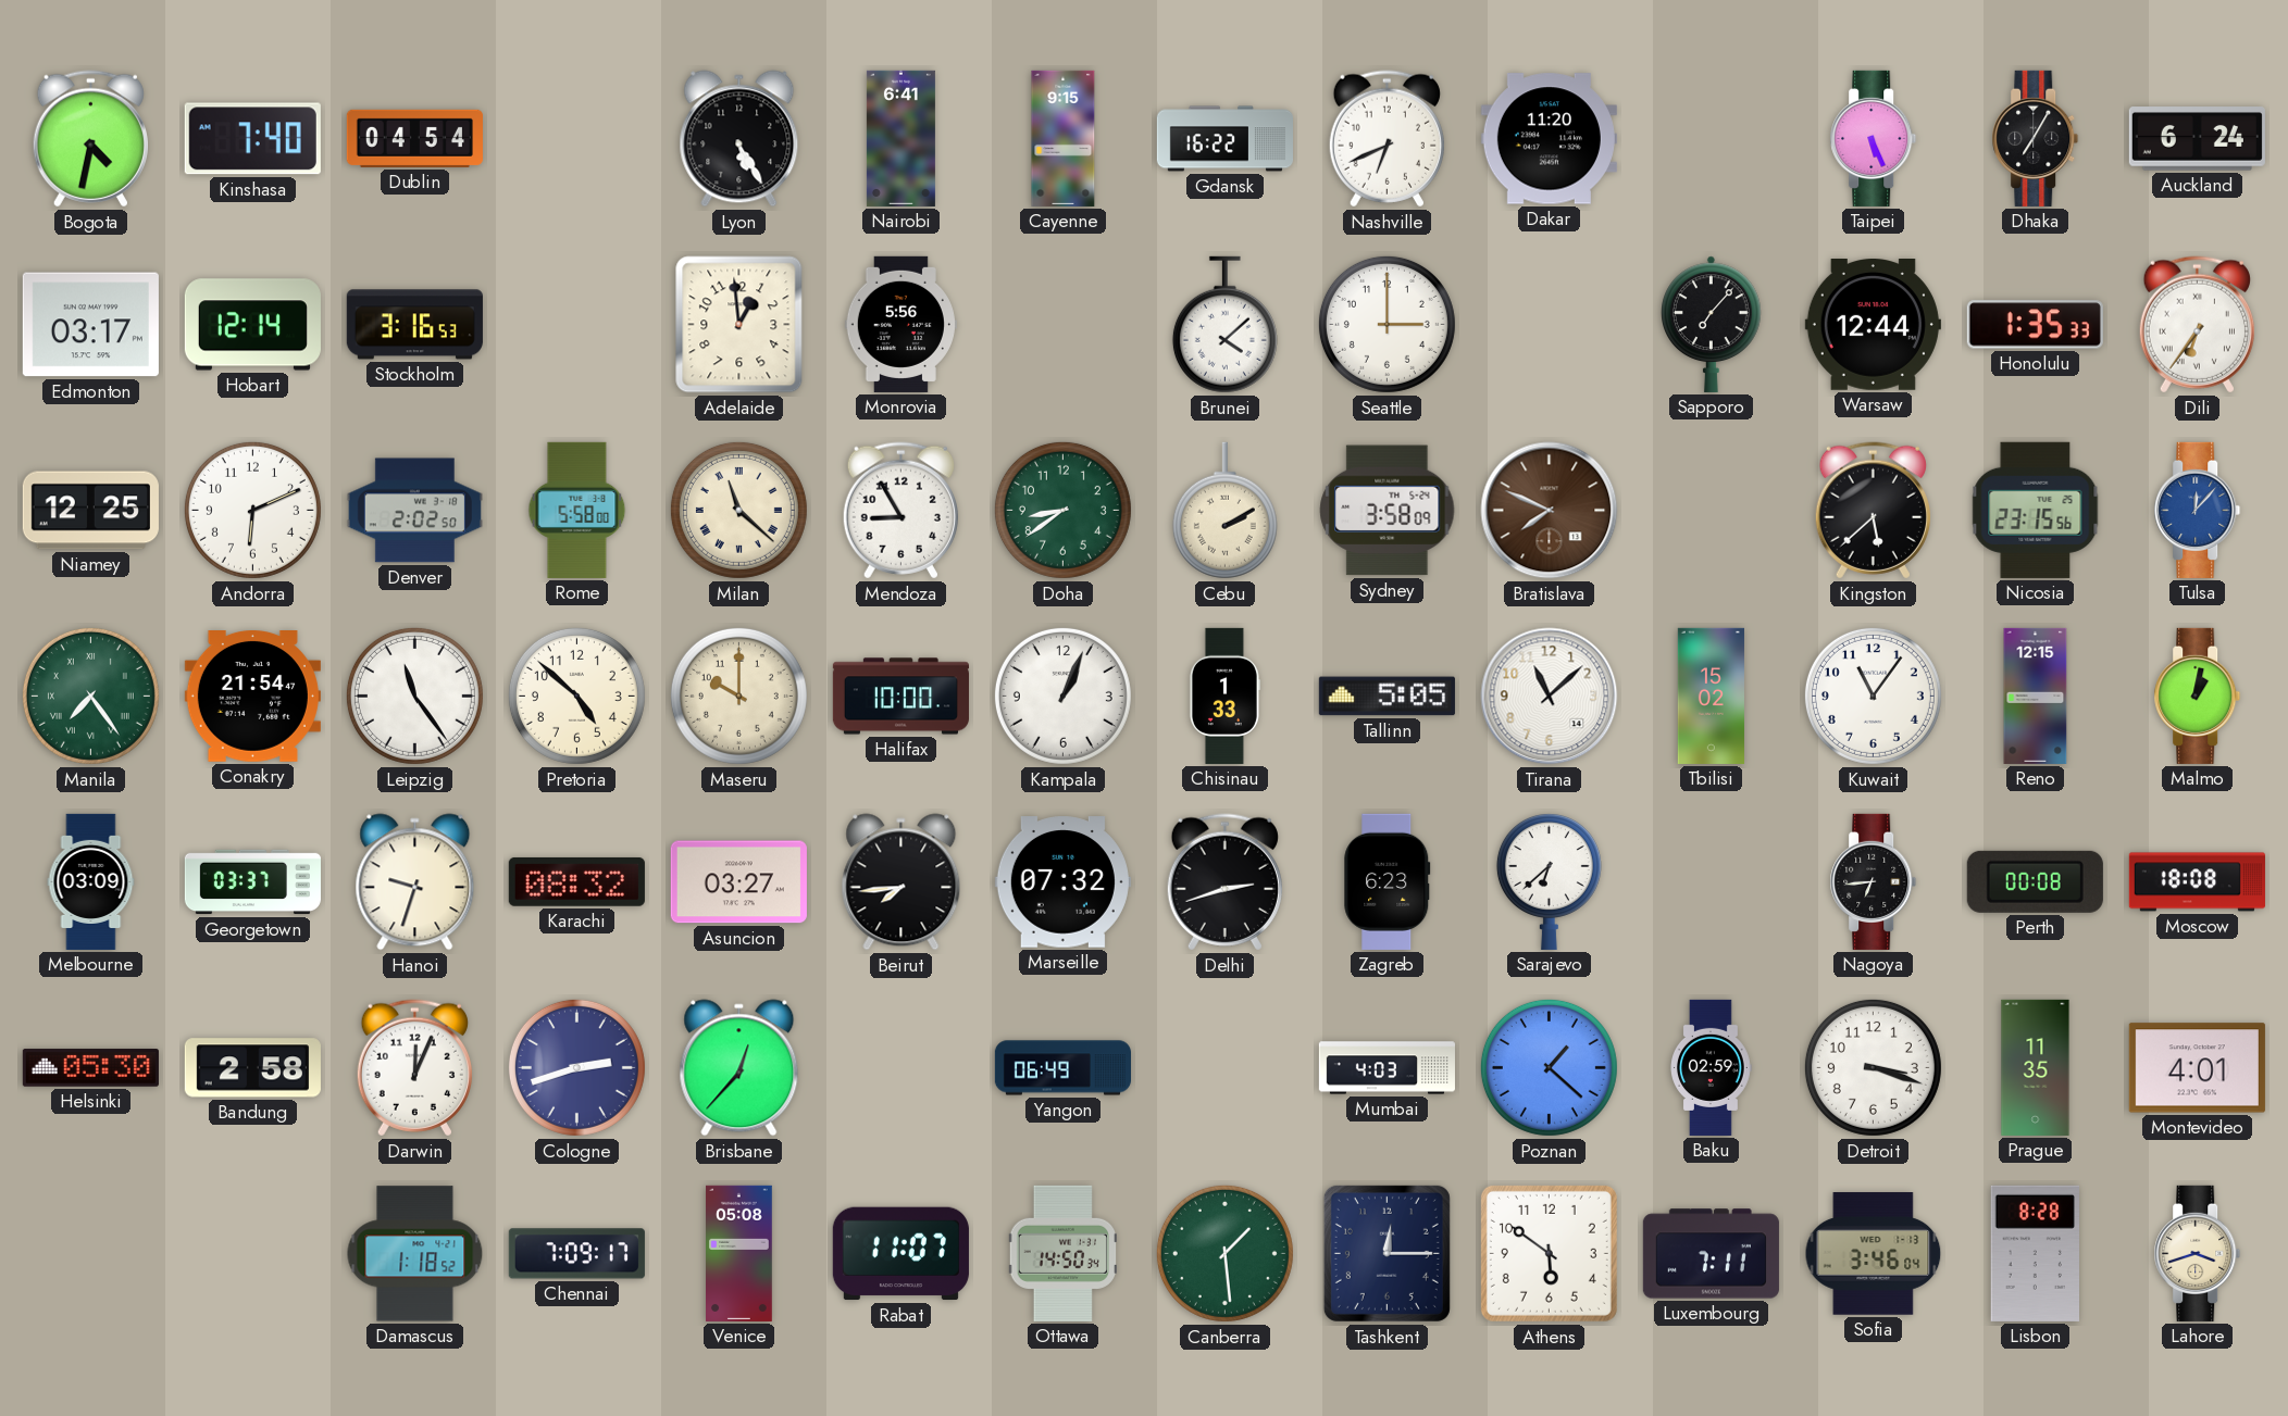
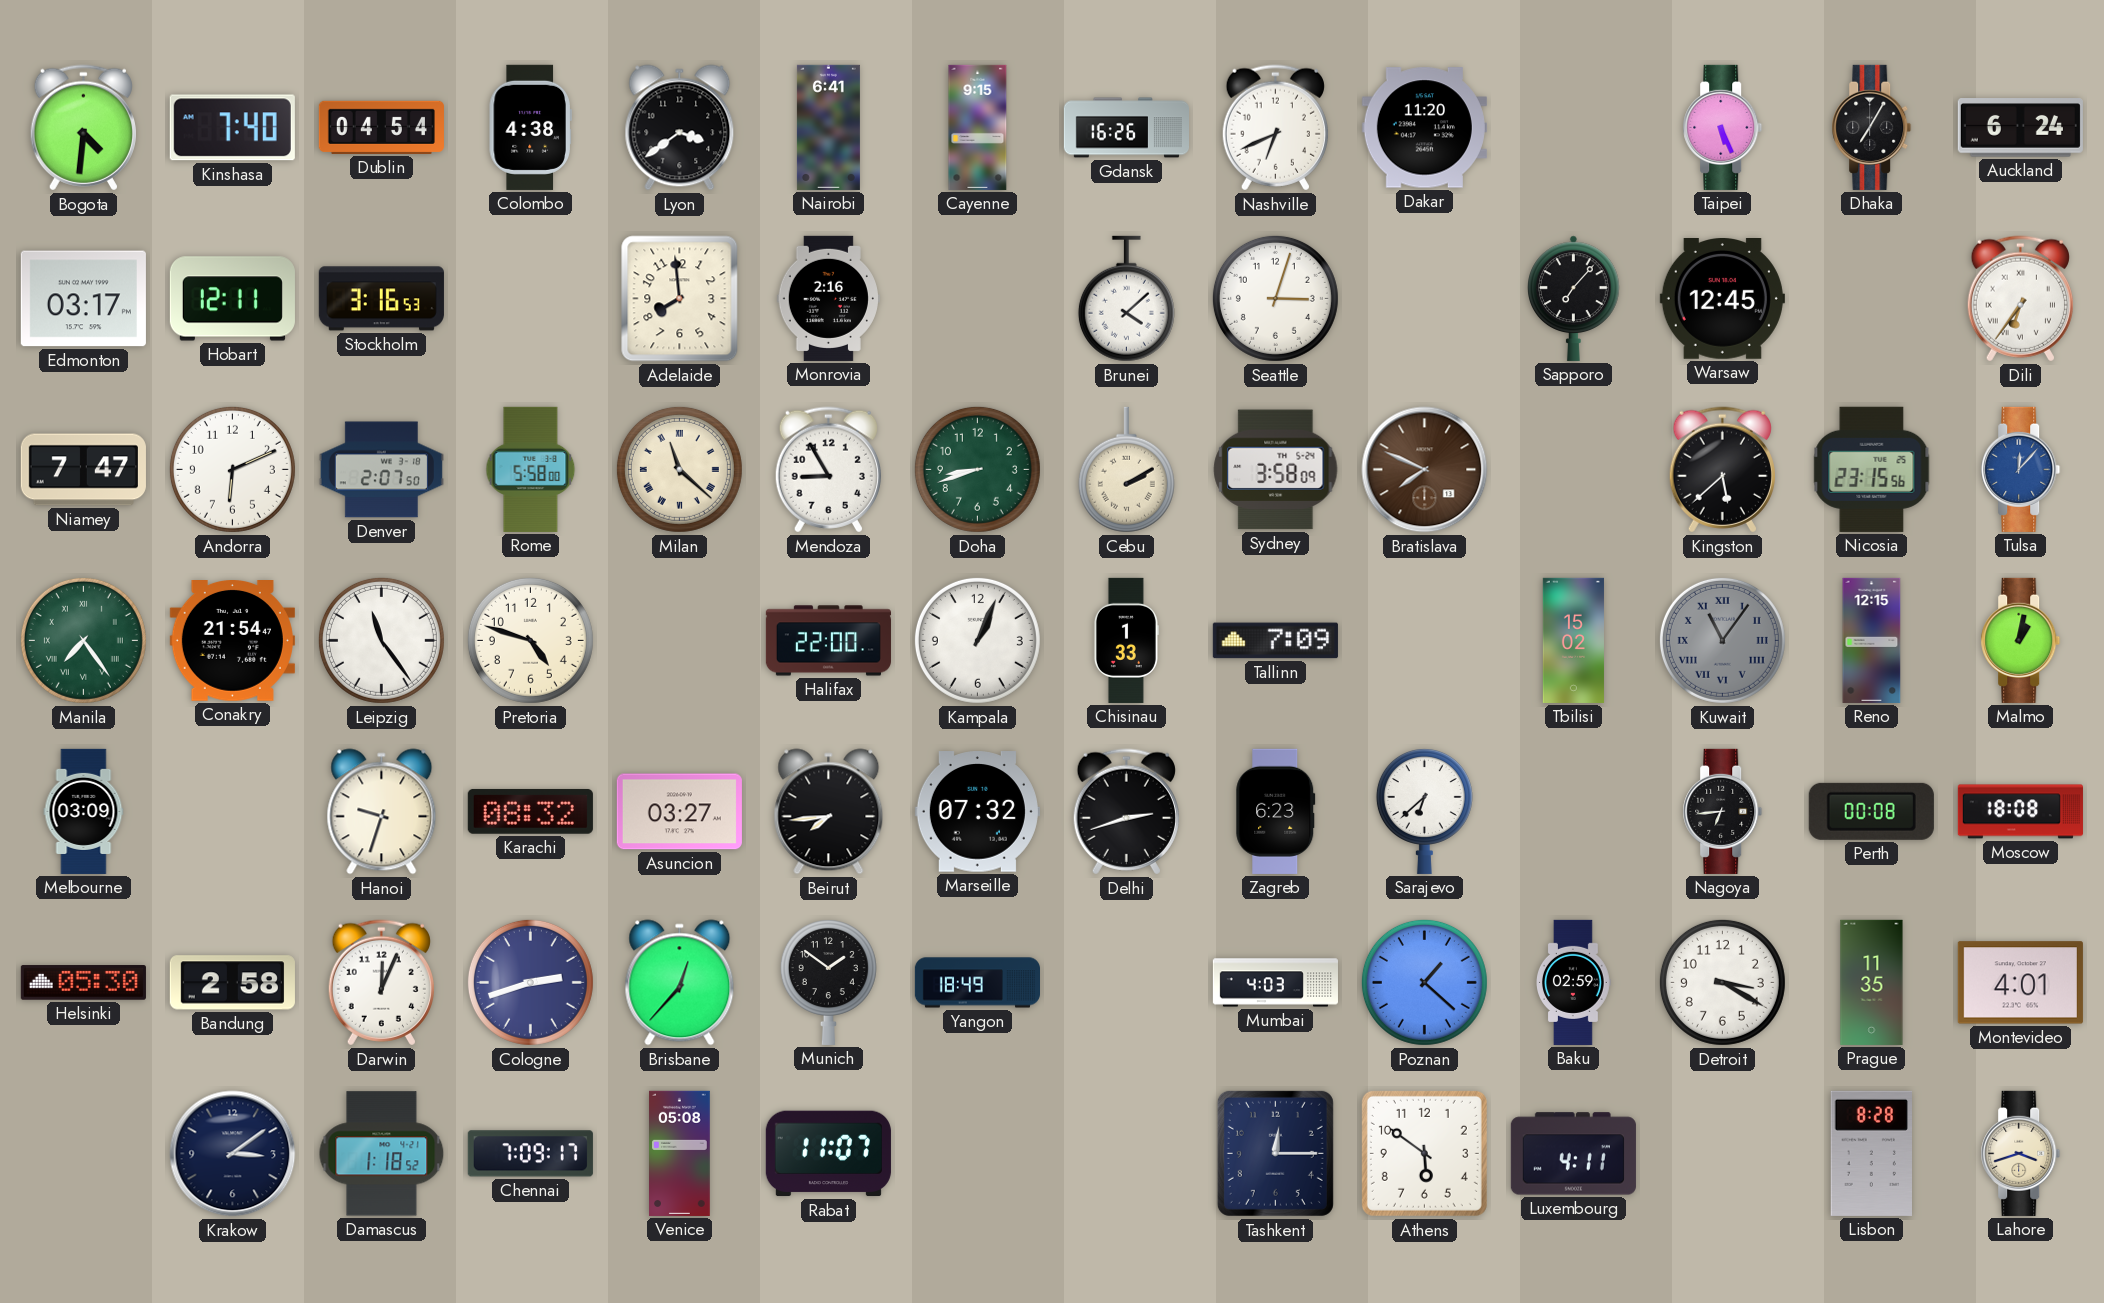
Bogota: 4:32 -> 4:31 (83, 128)
Colombo: none -> 4:38 (530, 127)
Lyon: 5:25 -> 3:39 (680, 128)
Gdansk: 16:22 -> 16:26 (1126, 128)
Hobart: 12:14 -> 12:11 (232, 299)
Adelaide: 12:59 -> 7:59 (680, 299)
Monrovia: 5:56 -> 2:16 (828, 298)
Seattle: 3:00 -> 3:03 (1275, 298)
Warsaw: 12:44 -> 12:45 (1722, 299)
Honolulu: 1:35 -> none (2035, 325)
Niamey: 12:25 -> 7:47 (83, 470)
Denver: 2:02 -> 2:07 (381, 470)
Doha: 8:39 -> 8:42 (977, 469)
Pretoria: 4:52 -> 4:48 (530, 640)
Maseru: 10:00 -> none (738, 696)
Halifax: 10:00 -> 22:00 (828, 641)
Tallinn: 5:05 -> 7:09 (1275, 641)
Tirana: 11:08 -> none (1550, 697)
Kuwait dial: white -> grey (1722, 640)
Kuwait numerals: Arabic -> Roman (1722, 640)
Georgetown: 03:37 -> none (252, 882)
Munich: none -> 1:51 (828, 983)
Yangon: 06:49 -> 18:49 (977, 983)
Detroit: 3:18 -> 3:20 (1722, 982)
Krakow: none -> 3:09 (233, 1154)
Ottawa: 14:50 -> none (1064, 1253)
Canberra: 1:29 -> none (1224, 1253)
Luxembourg: 7:11 -> 4:11 (1573, 1154)
Sofia: 3:46 -> none (1874, 1254)
